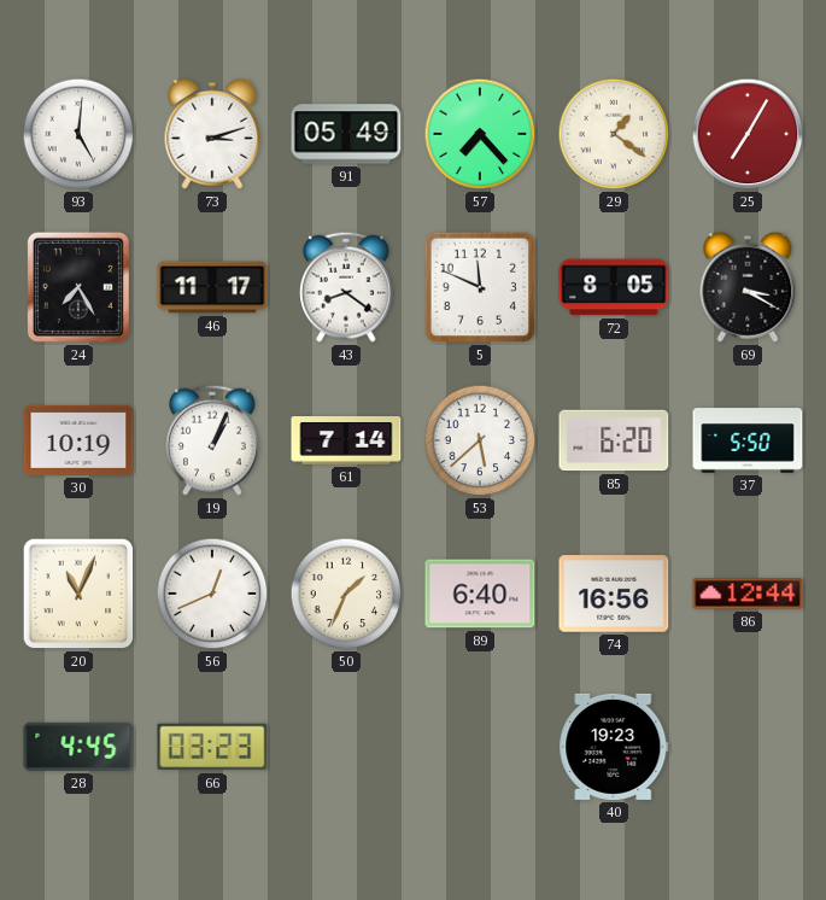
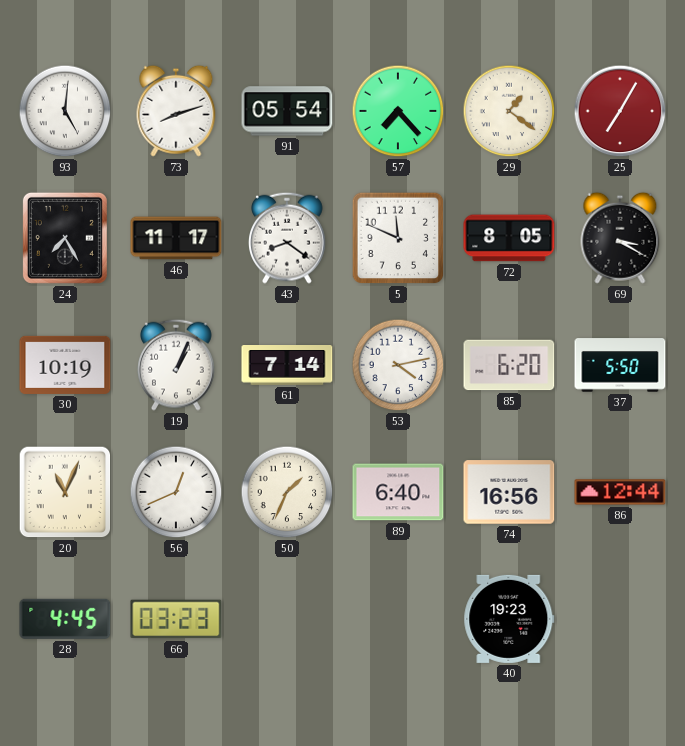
73: 3:12 -> 8:12 (176, 111)
91: 05:49 -> 05:54 (287, 111)
53: 5:38 -> 4:13 (398, 365)
